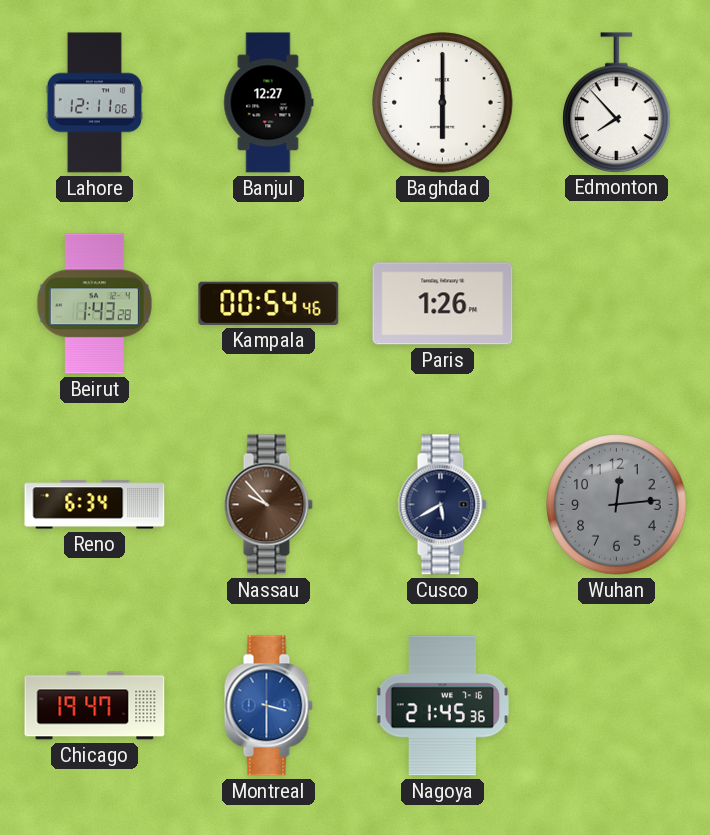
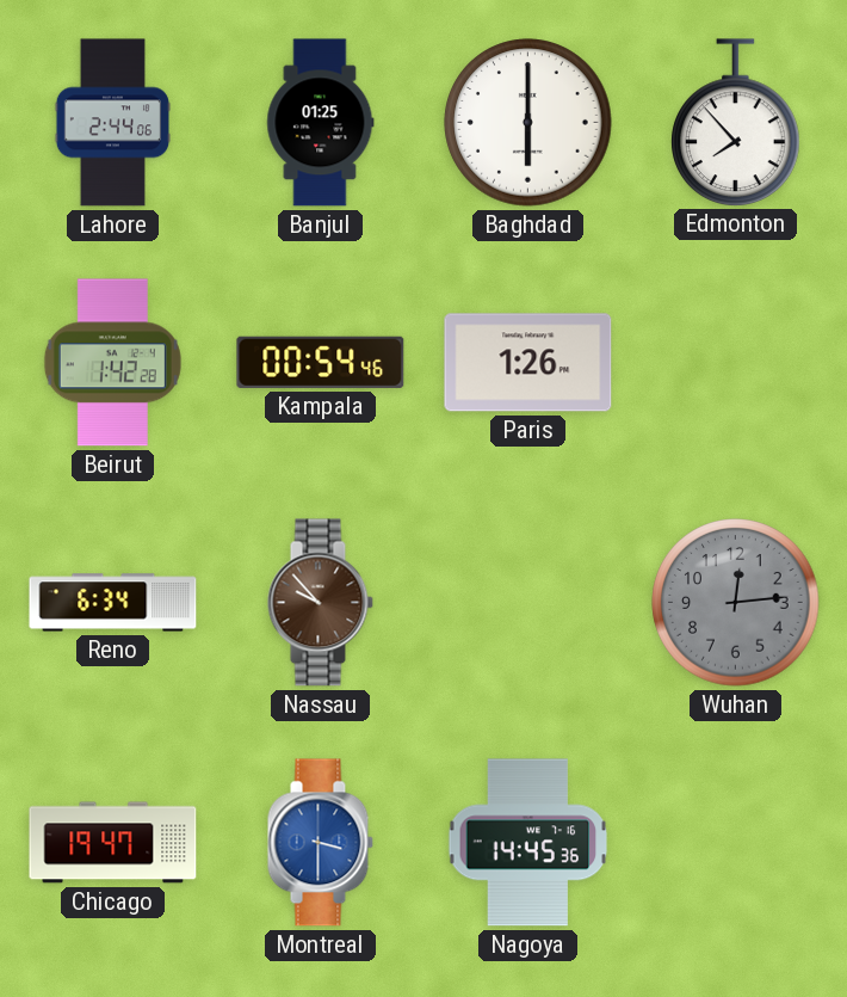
Lahore: 12:11 -> 2:44 (112, 123)
Banjul: 12:27 -> 01:25 (321, 123)
Beirut: 1:43 -> 1:42 (112, 363)
Cusco: 5:40 -> none (442, 505)
Nagoya: 21:45 -> 14:45 (528, 843)
